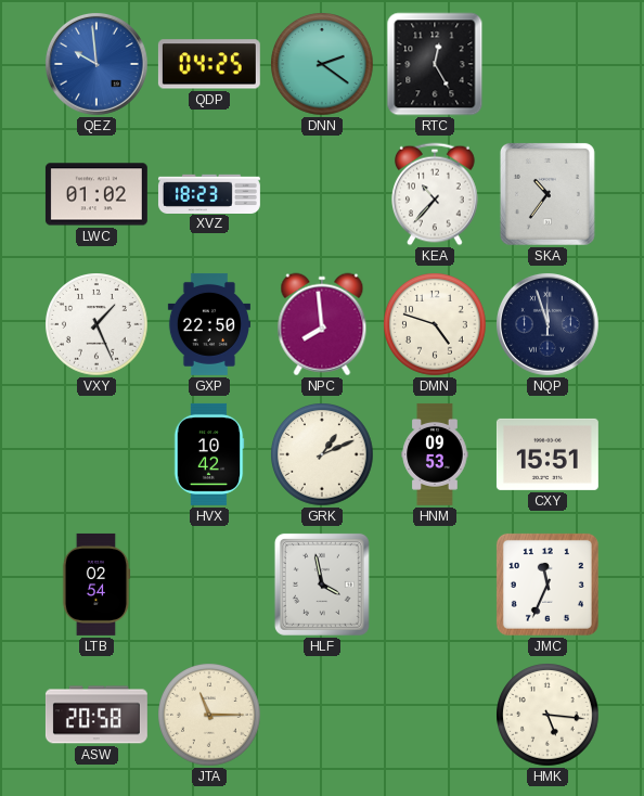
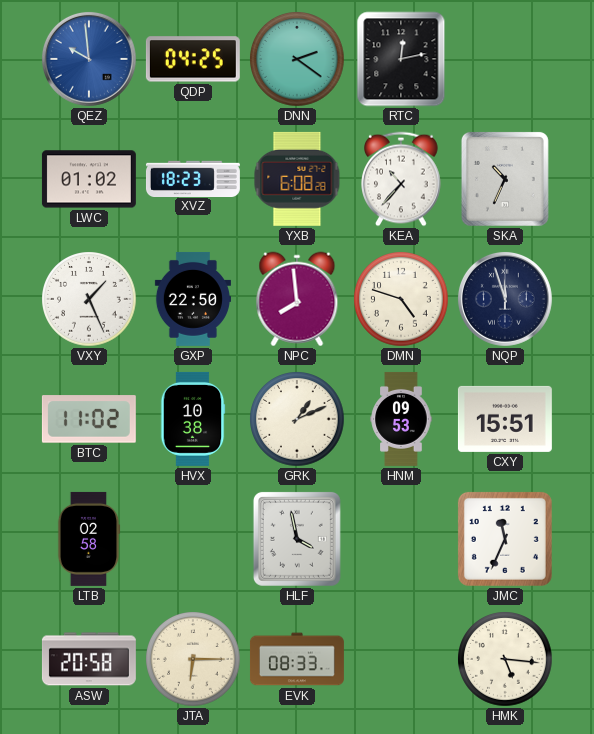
RTC: 12:25 -> 12:13 (401, 59)
YXB: none -> 6:08 (297, 179)
SKA: 10:36 -> 10:34 (505, 179)
BTC: none -> 11:02 (89, 419)
HVX: 10:42 -> 10:38 (193, 419)
LTB: 02:54 -> 02:58 (89, 539)
JTA: 11:15 -> 6:15 (193, 659)
EVK: none -> 08:33 (297, 659)
